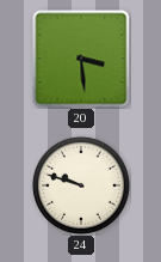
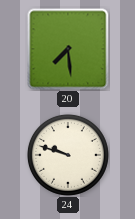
20: 3:29 -> 7:29 (68, 49)
